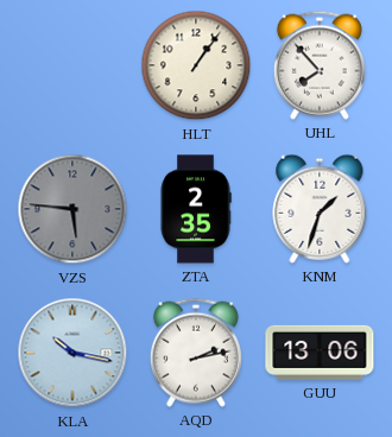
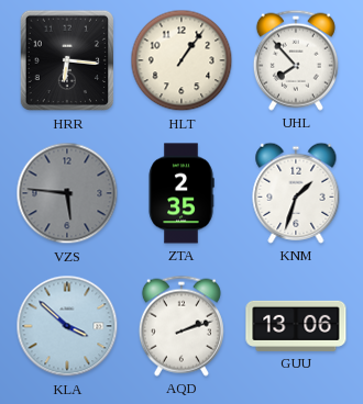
HRR: none -> 6:16 (66, 60)
KLA: 10:17 -> 3:52 (67, 326)
AQD: 2:13 -> 2:12 (182, 326)
